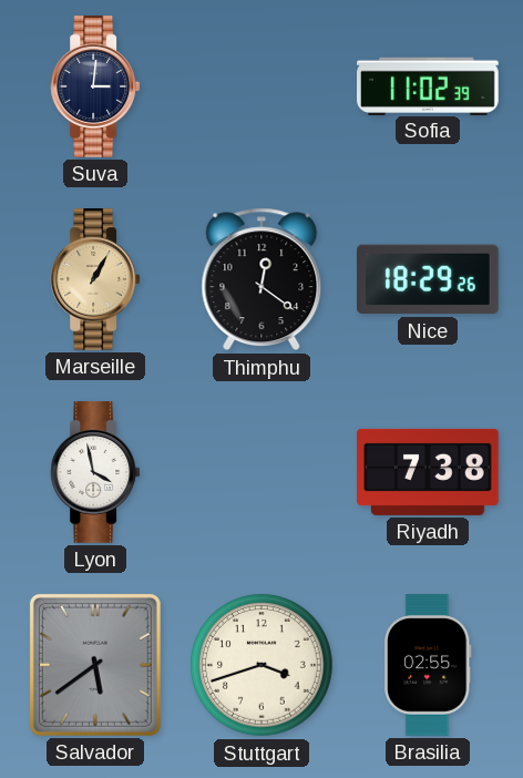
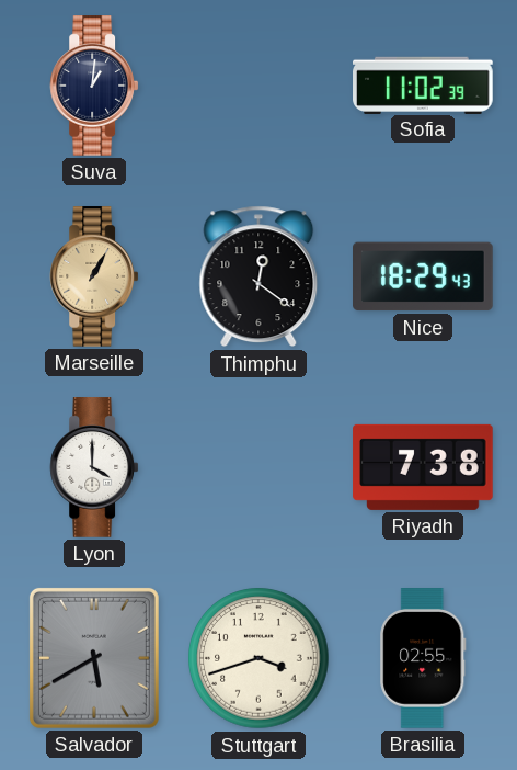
Suva: 3:01 -> 1:01 (94, 86)
Nice: 18:29:26 -> 18:29:43 (424, 276)
Lyon: 3:58 -> 4:00 (94, 467)
Salvador: 5:39 -> 5:40 (94, 658)
